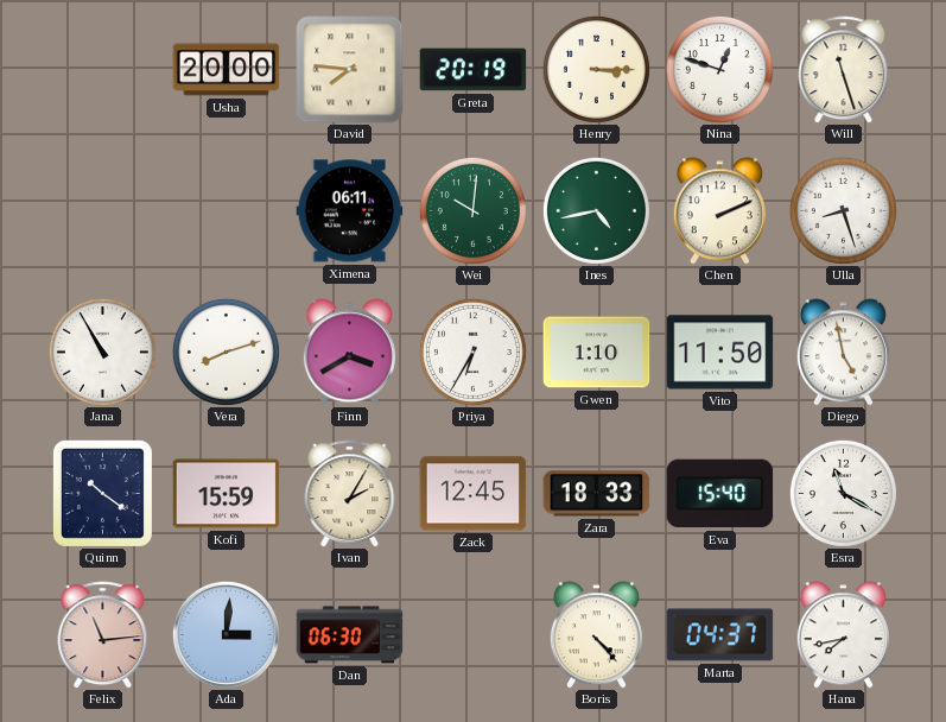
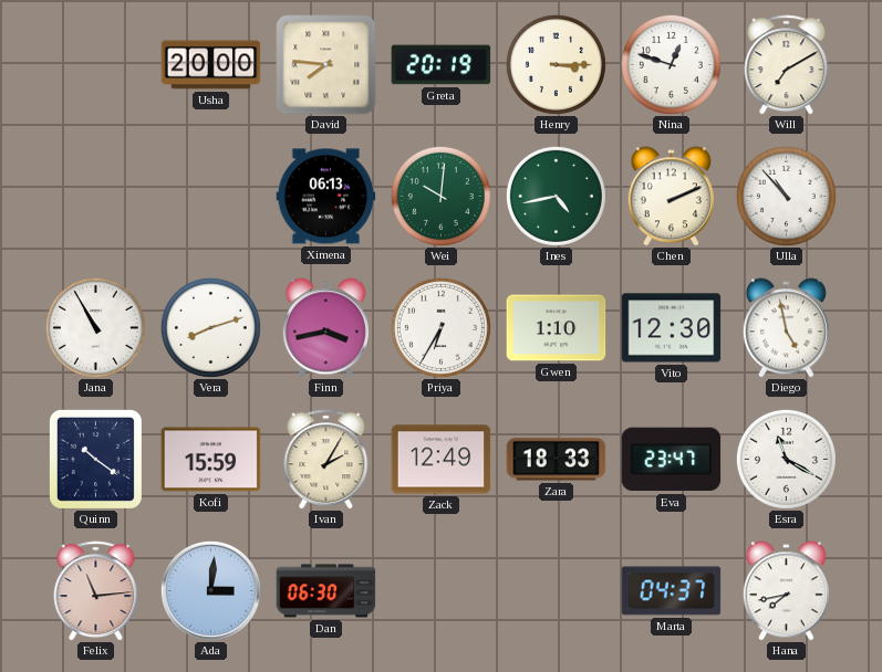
Will: 11:27 -> 7:10 (787, 65)
Ximena: 06:11 -> 06:13 (326, 197)
Ulla: 8:27 -> 10:53 (786, 196)
Finn: 3:40 -> 3:43 (325, 328)
Vito: 11:50 -> 12:30 (672, 328)
Zack: 12:45 -> 12:49 (442, 460)
Eva: 15:40 -> 23:47 (672, 460)
Boris: 4:23 -> none (596, 635)
